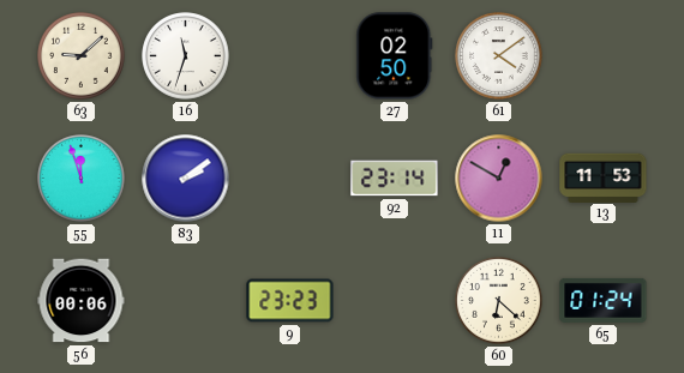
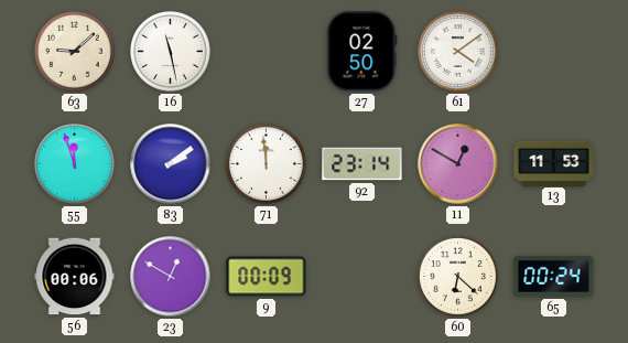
16: 11:33 -> 11:28 (171, 52)
71: none -> 11:59 (267, 164)
23: none -> 12:50 (171, 277)
9: 23:23 -> 00:09 (267, 277)
65: 01:24 -> 00:24 (554, 276)
